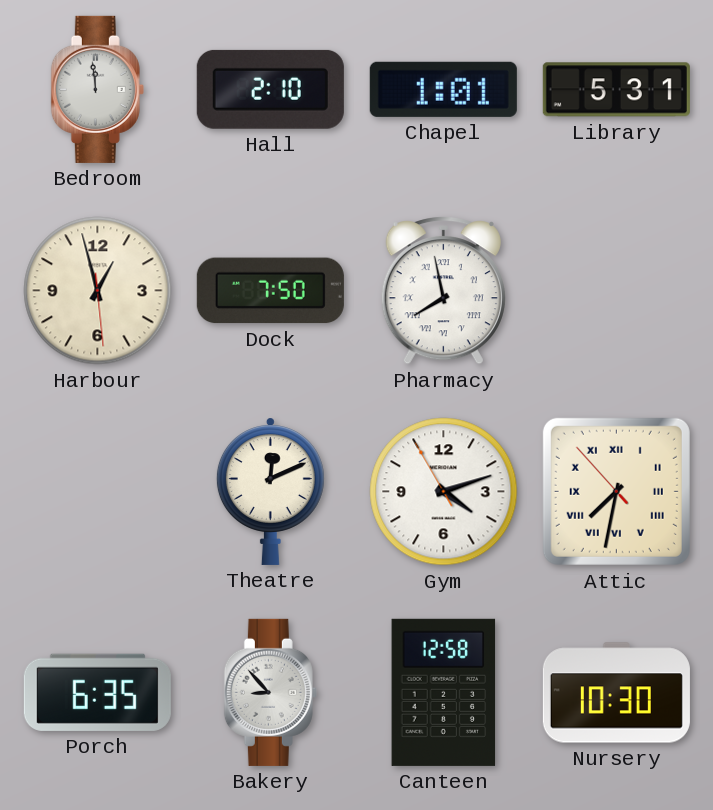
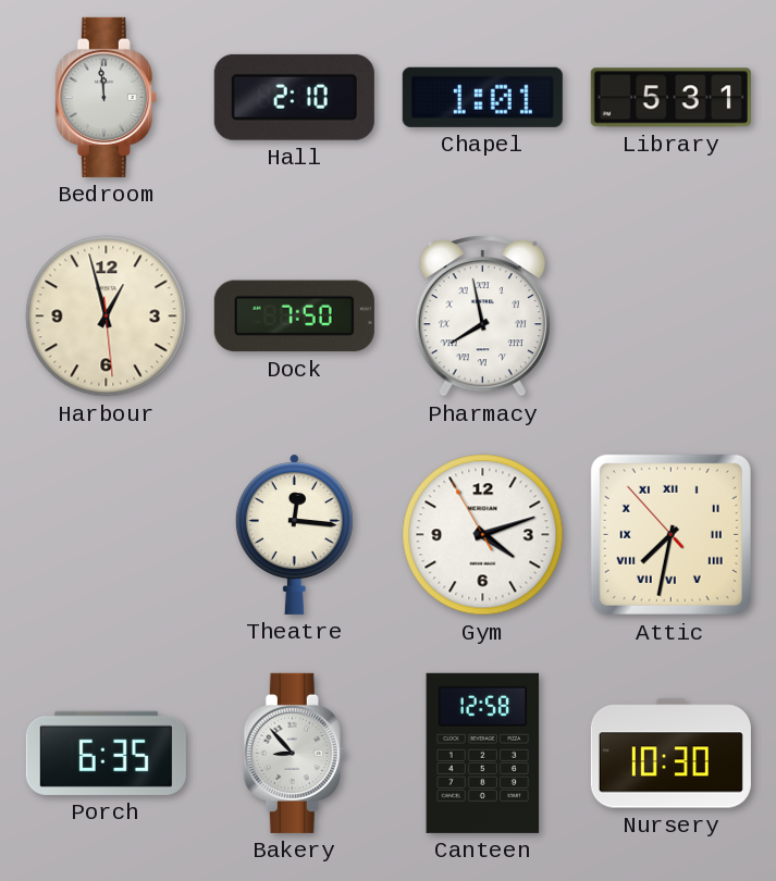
Theatre: 12:11 -> 12:16 (294, 534)
